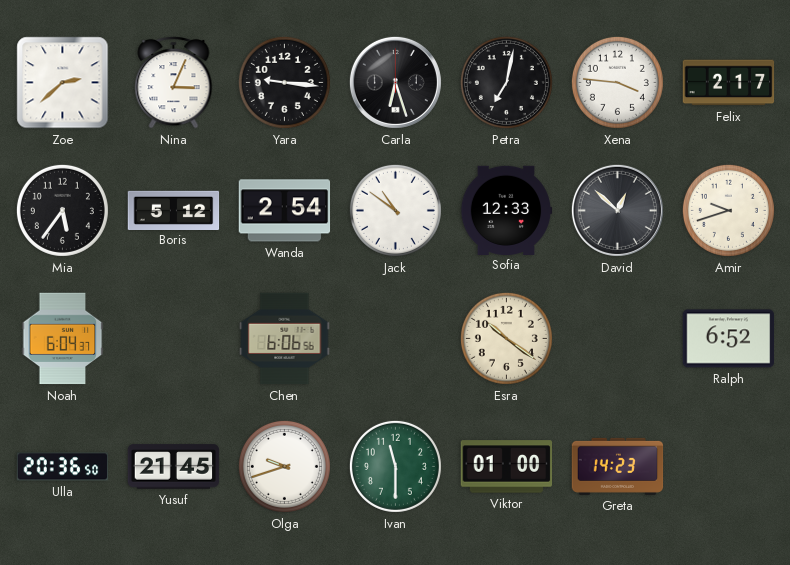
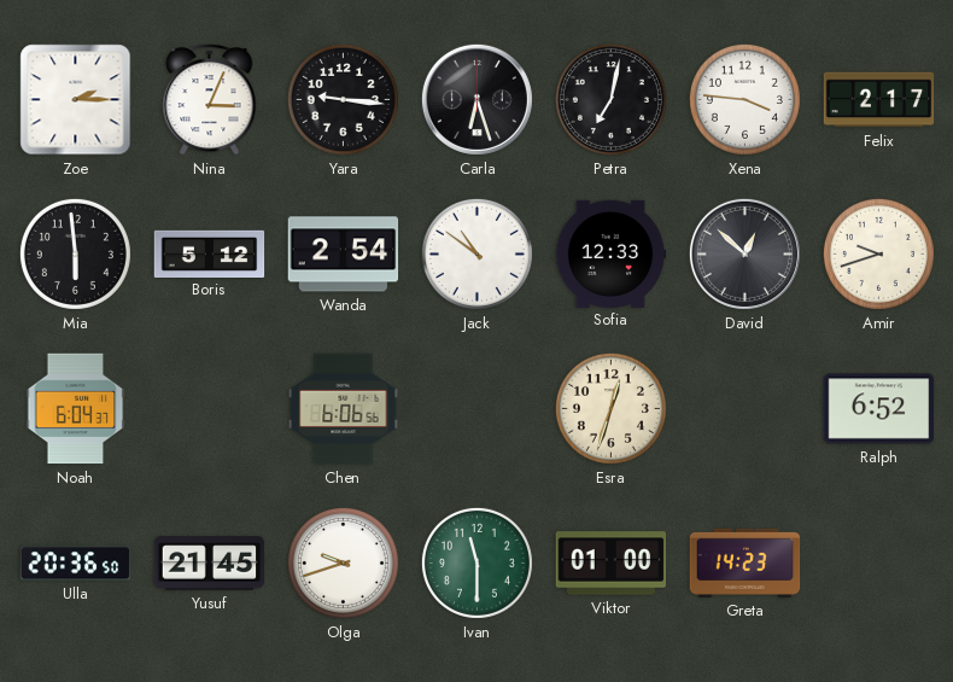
Zoe: 2:38 -> 2:15 (76, 100)
Mia: 5:36 -> 5:59 (75, 253)
Esra: 10:21 -> 12:33 (610, 408)
